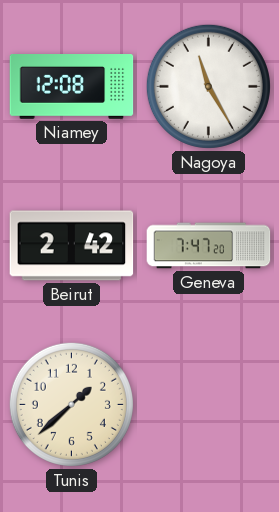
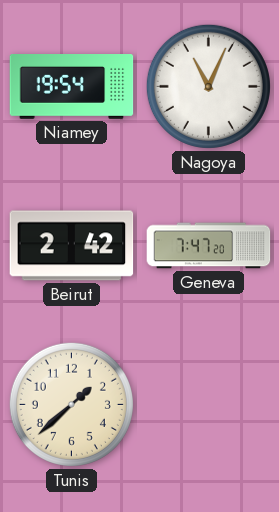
Niamey: 12:08 -> 19:54 (72, 87)
Nagoya: 11:25 -> 11:04 (208, 86)
